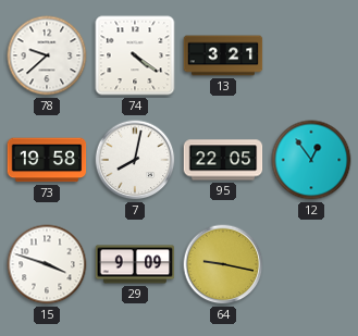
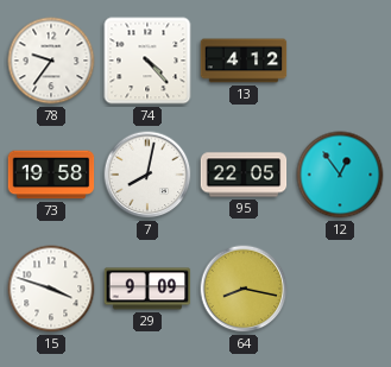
78: 9:38 -> 9:36 (51, 61)
74: 4:21 -> 4:23 (147, 61)
13: 3:21 -> 4:12 (244, 61)
64: 9:17 -> 8:17 (244, 289)
